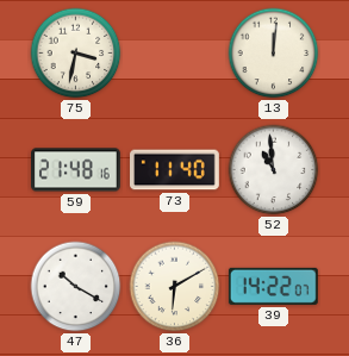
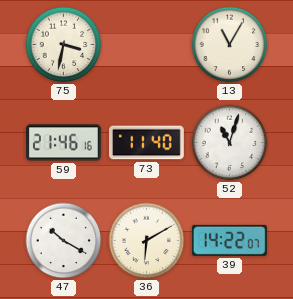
13: 12:01 -> 11:05 (230, 45)
59: 21:48 -> 21:46 (64, 143)
52: 10:59 -> 11:03 (230, 143)
